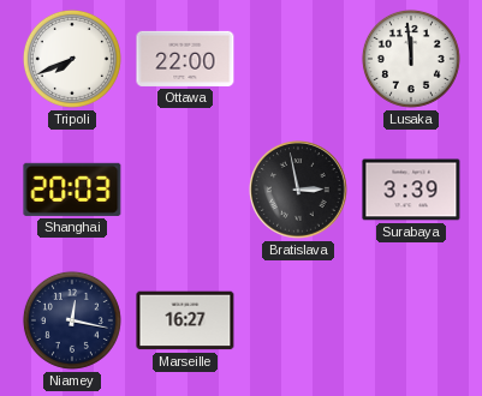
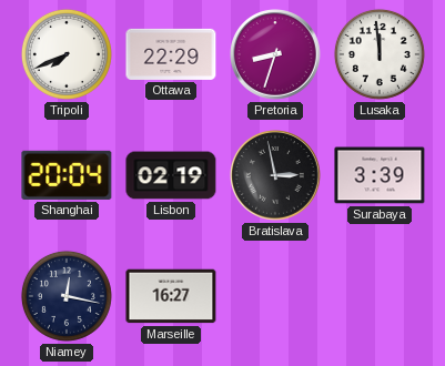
Ottawa: 22:00 -> 22:29 (171, 54)
Pretoria: none -> 8:33 (275, 54)
Shanghai: 20:03 -> 20:04 (67, 175)
Lisbon: none -> 02:19 (171, 175)
